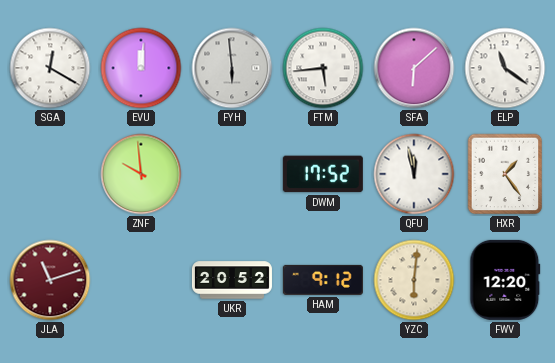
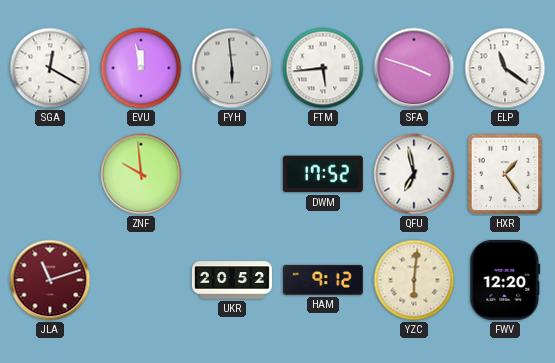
EVU: 12:01 -> 11:58 (141, 68)
SFA: 6:08 -> 3:48 (414, 68)
QFU: 11:58 -> 6:58 (414, 174)
